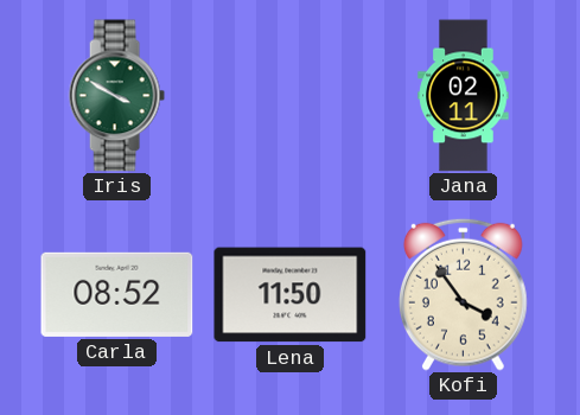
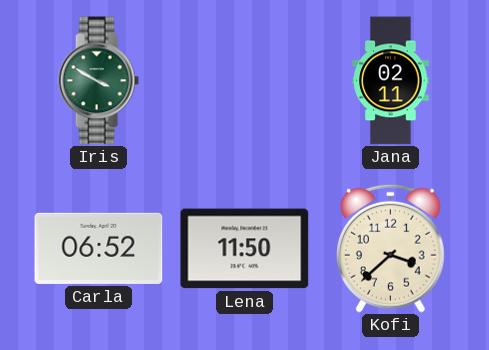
Carla: 08:52 -> 06:52 (99, 248)
Kofi: 3:54 -> 3:38 (390, 248)
